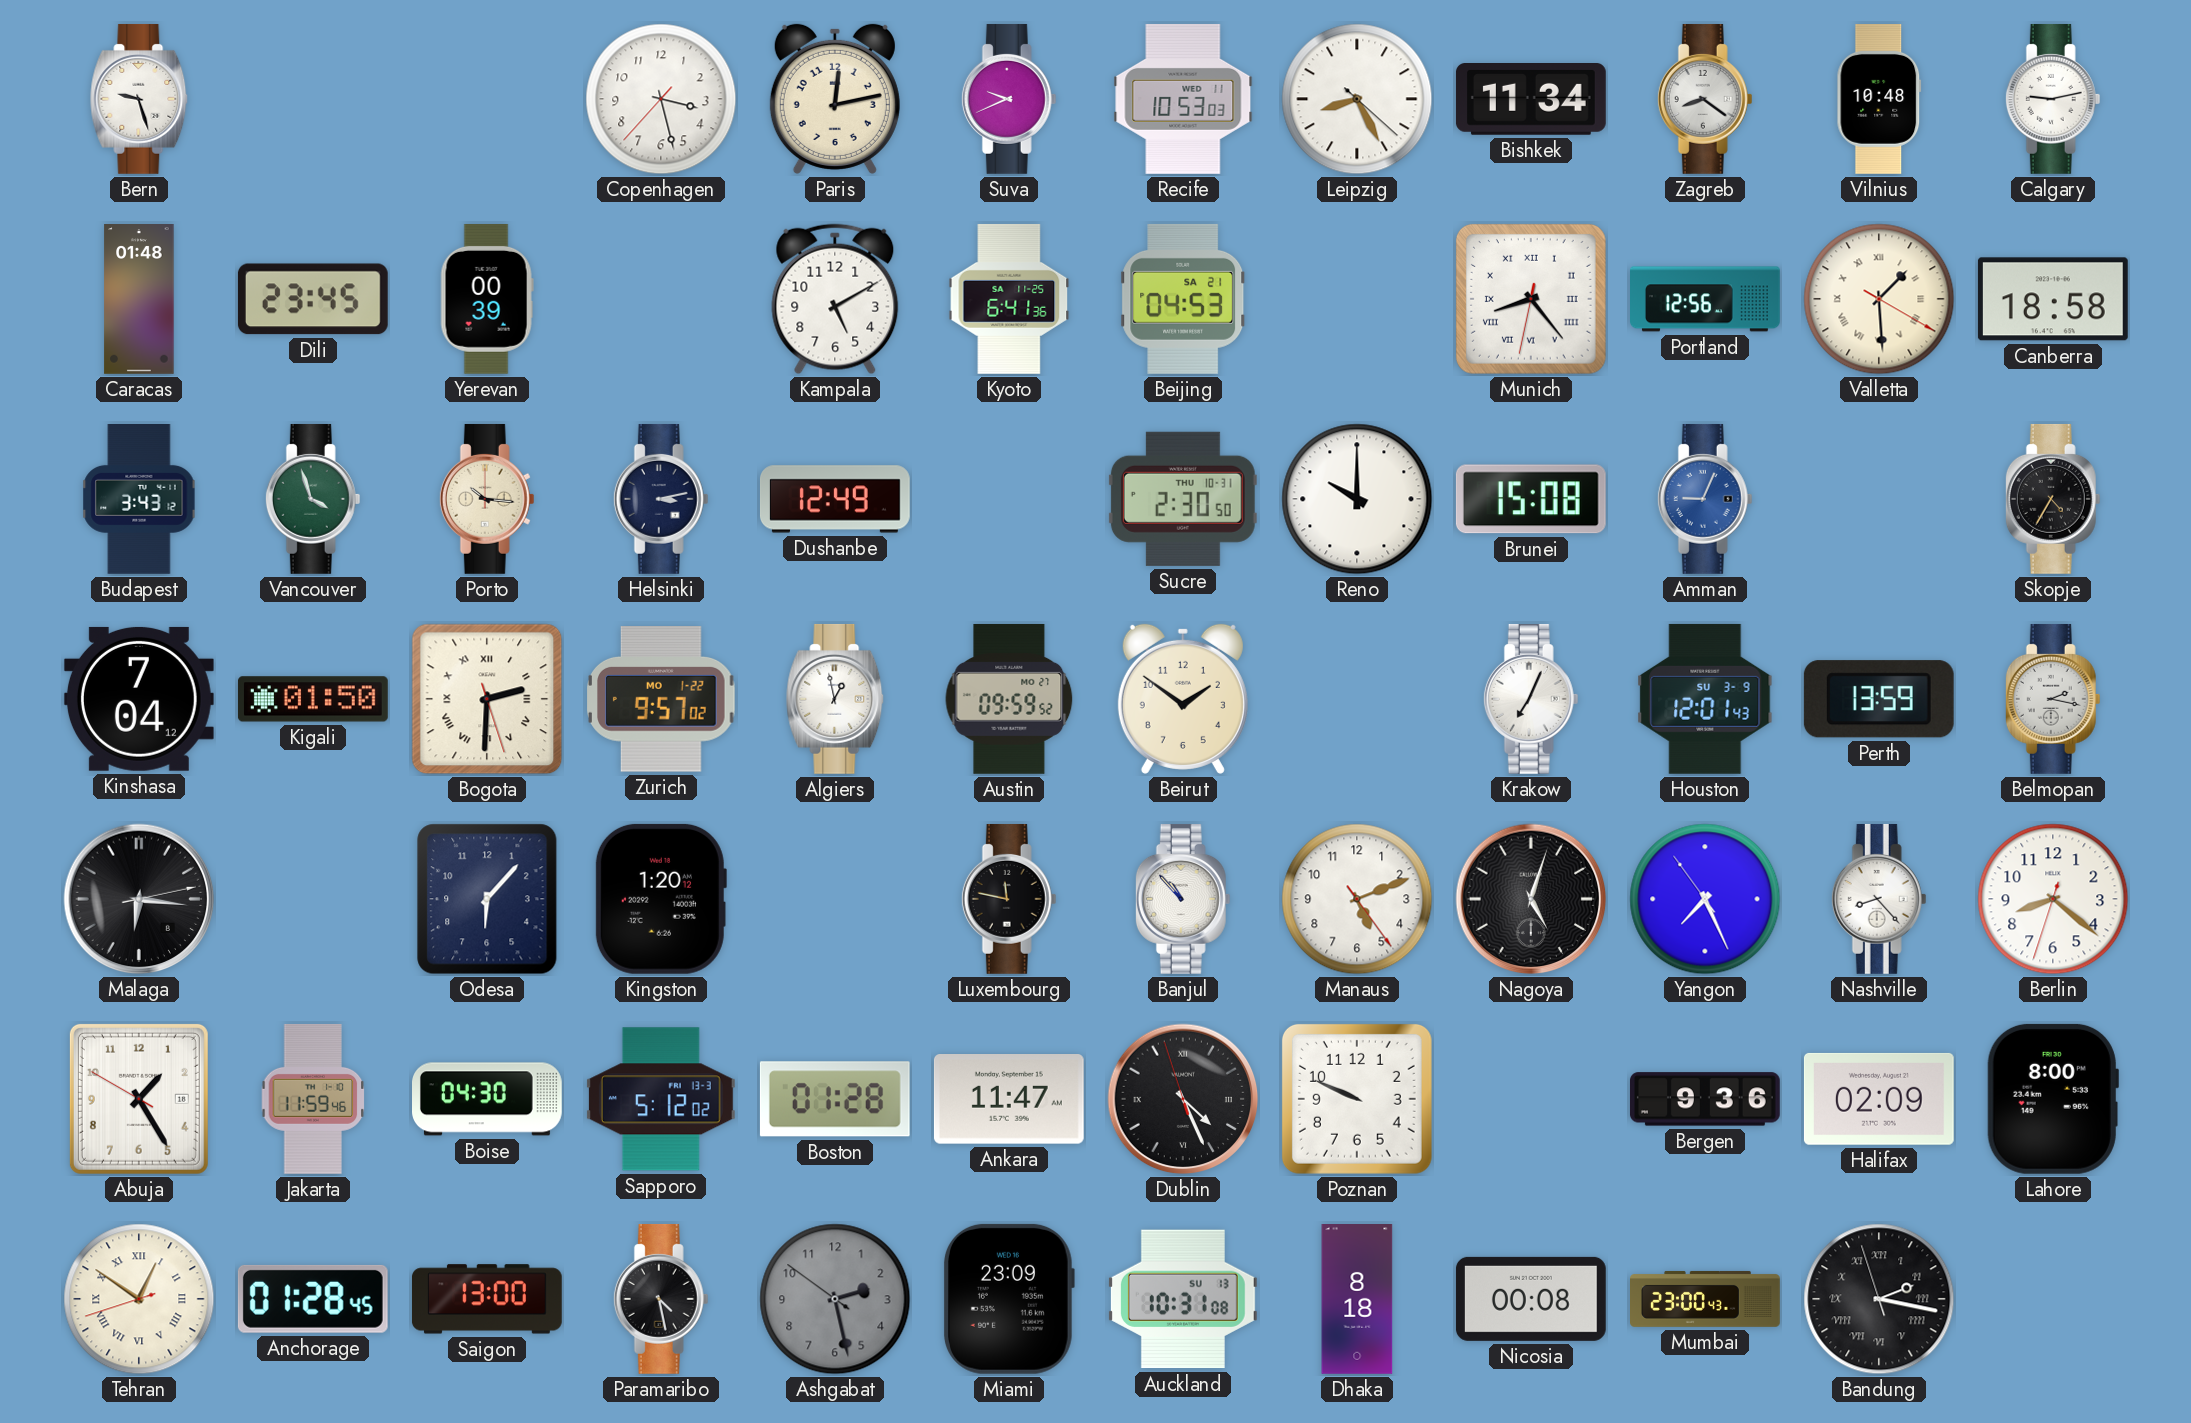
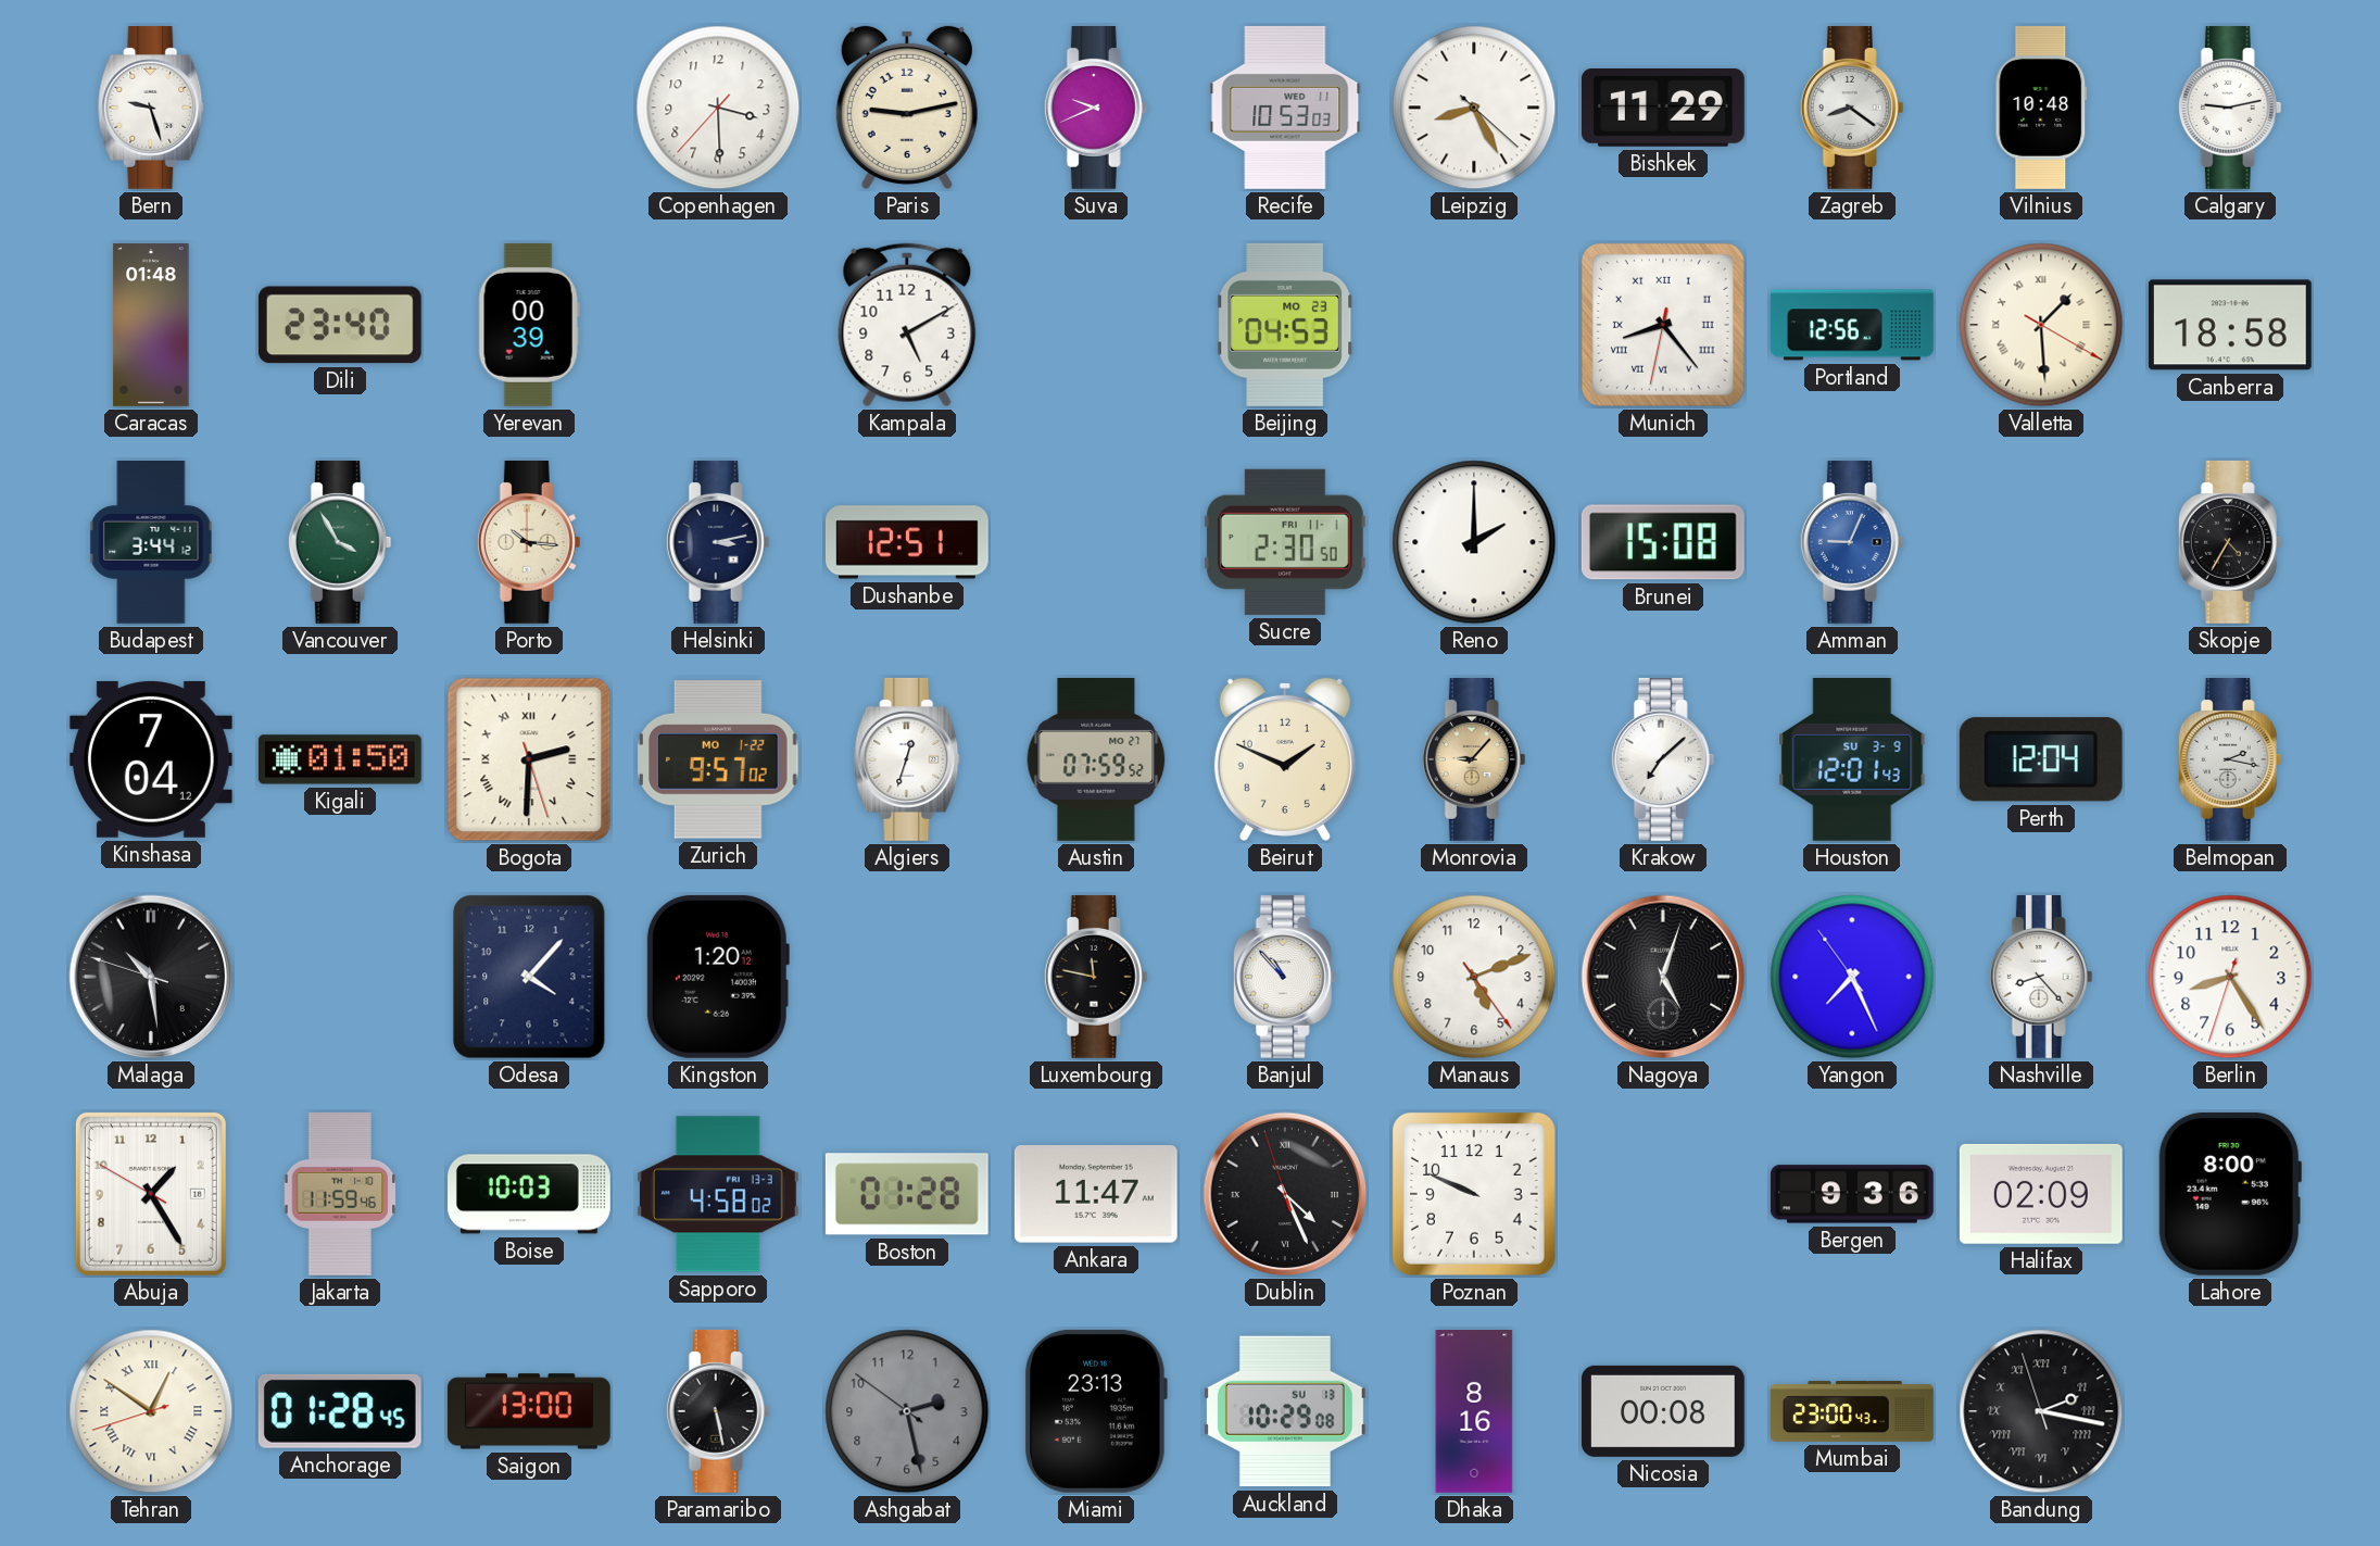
Copenhagen: 3:27 -> 3:29 (718, 108)
Paris: 12:13 -> 9:13 (907, 108)
Bishkek: 11:34 -> 11:29 (1663, 109)
Dili: 23:45 -> 23:40 (340, 325)
Kyoto: 6:41 -> none (1009, 299)
Beijing date: SA 21 -> MO 23 (1286, 325)
Budapest: 3:43 -> 3:44 (151, 543)
Vancouver: 3:57 -> 3:55 (340, 542)
Dushanbe: 12:49 -> 12:51 (907, 542)
Sucre date: THU 10-31 -> FRI 11-1 (1285, 542)
Reno: 10:00 -> 2:00 (1474, 542)
Algiers: 12:58 -> 12:33 (907, 759)
Austin: 09:59 -> 07:59 (1096, 759)
Beirut: 1:51 -> 1:49 (1285, 759)
Monrovia: none -> 9:07 (1474, 759)
Krakow: 7:04 -> 7:08 (1663, 759)
Perth: 13:59 -> 12:04 (2041, 759)
Malaga: 6:16 -> 10:28 (151, 977)
Odesa: 6:07 -> 4:07 (529, 977)
Berlin: 8:21 -> 8:24 (2230, 977)
Boise: 04:30 -> 10:03 (530, 1194)
Sapporo: 5:12 -> 4:58 (718, 1194)
Paramaribo: 4:28 -> 5:28 (718, 1411)
Miami: 23:09 -> 23:13 (1096, 1411)
Auckland: 10:31 -> 10:29 (1285, 1411)
Dhaka: 8:18 -> 8:16 (1474, 1412)
